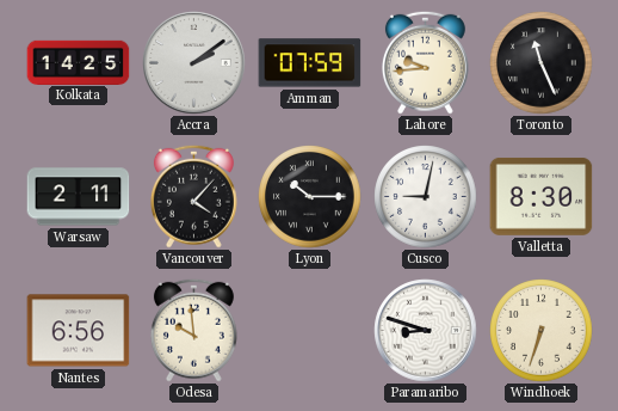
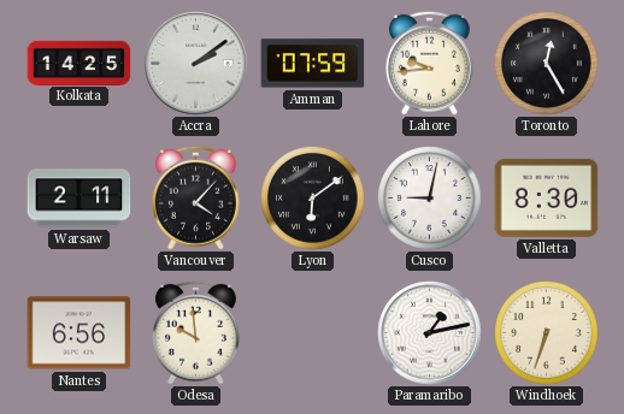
Toronto: 11:26 -> 12:25 (547, 64)
Lyon: 10:15 -> 6:09 (313, 199)
Paramaribo: 8:48 -> 1:13 (430, 333)
